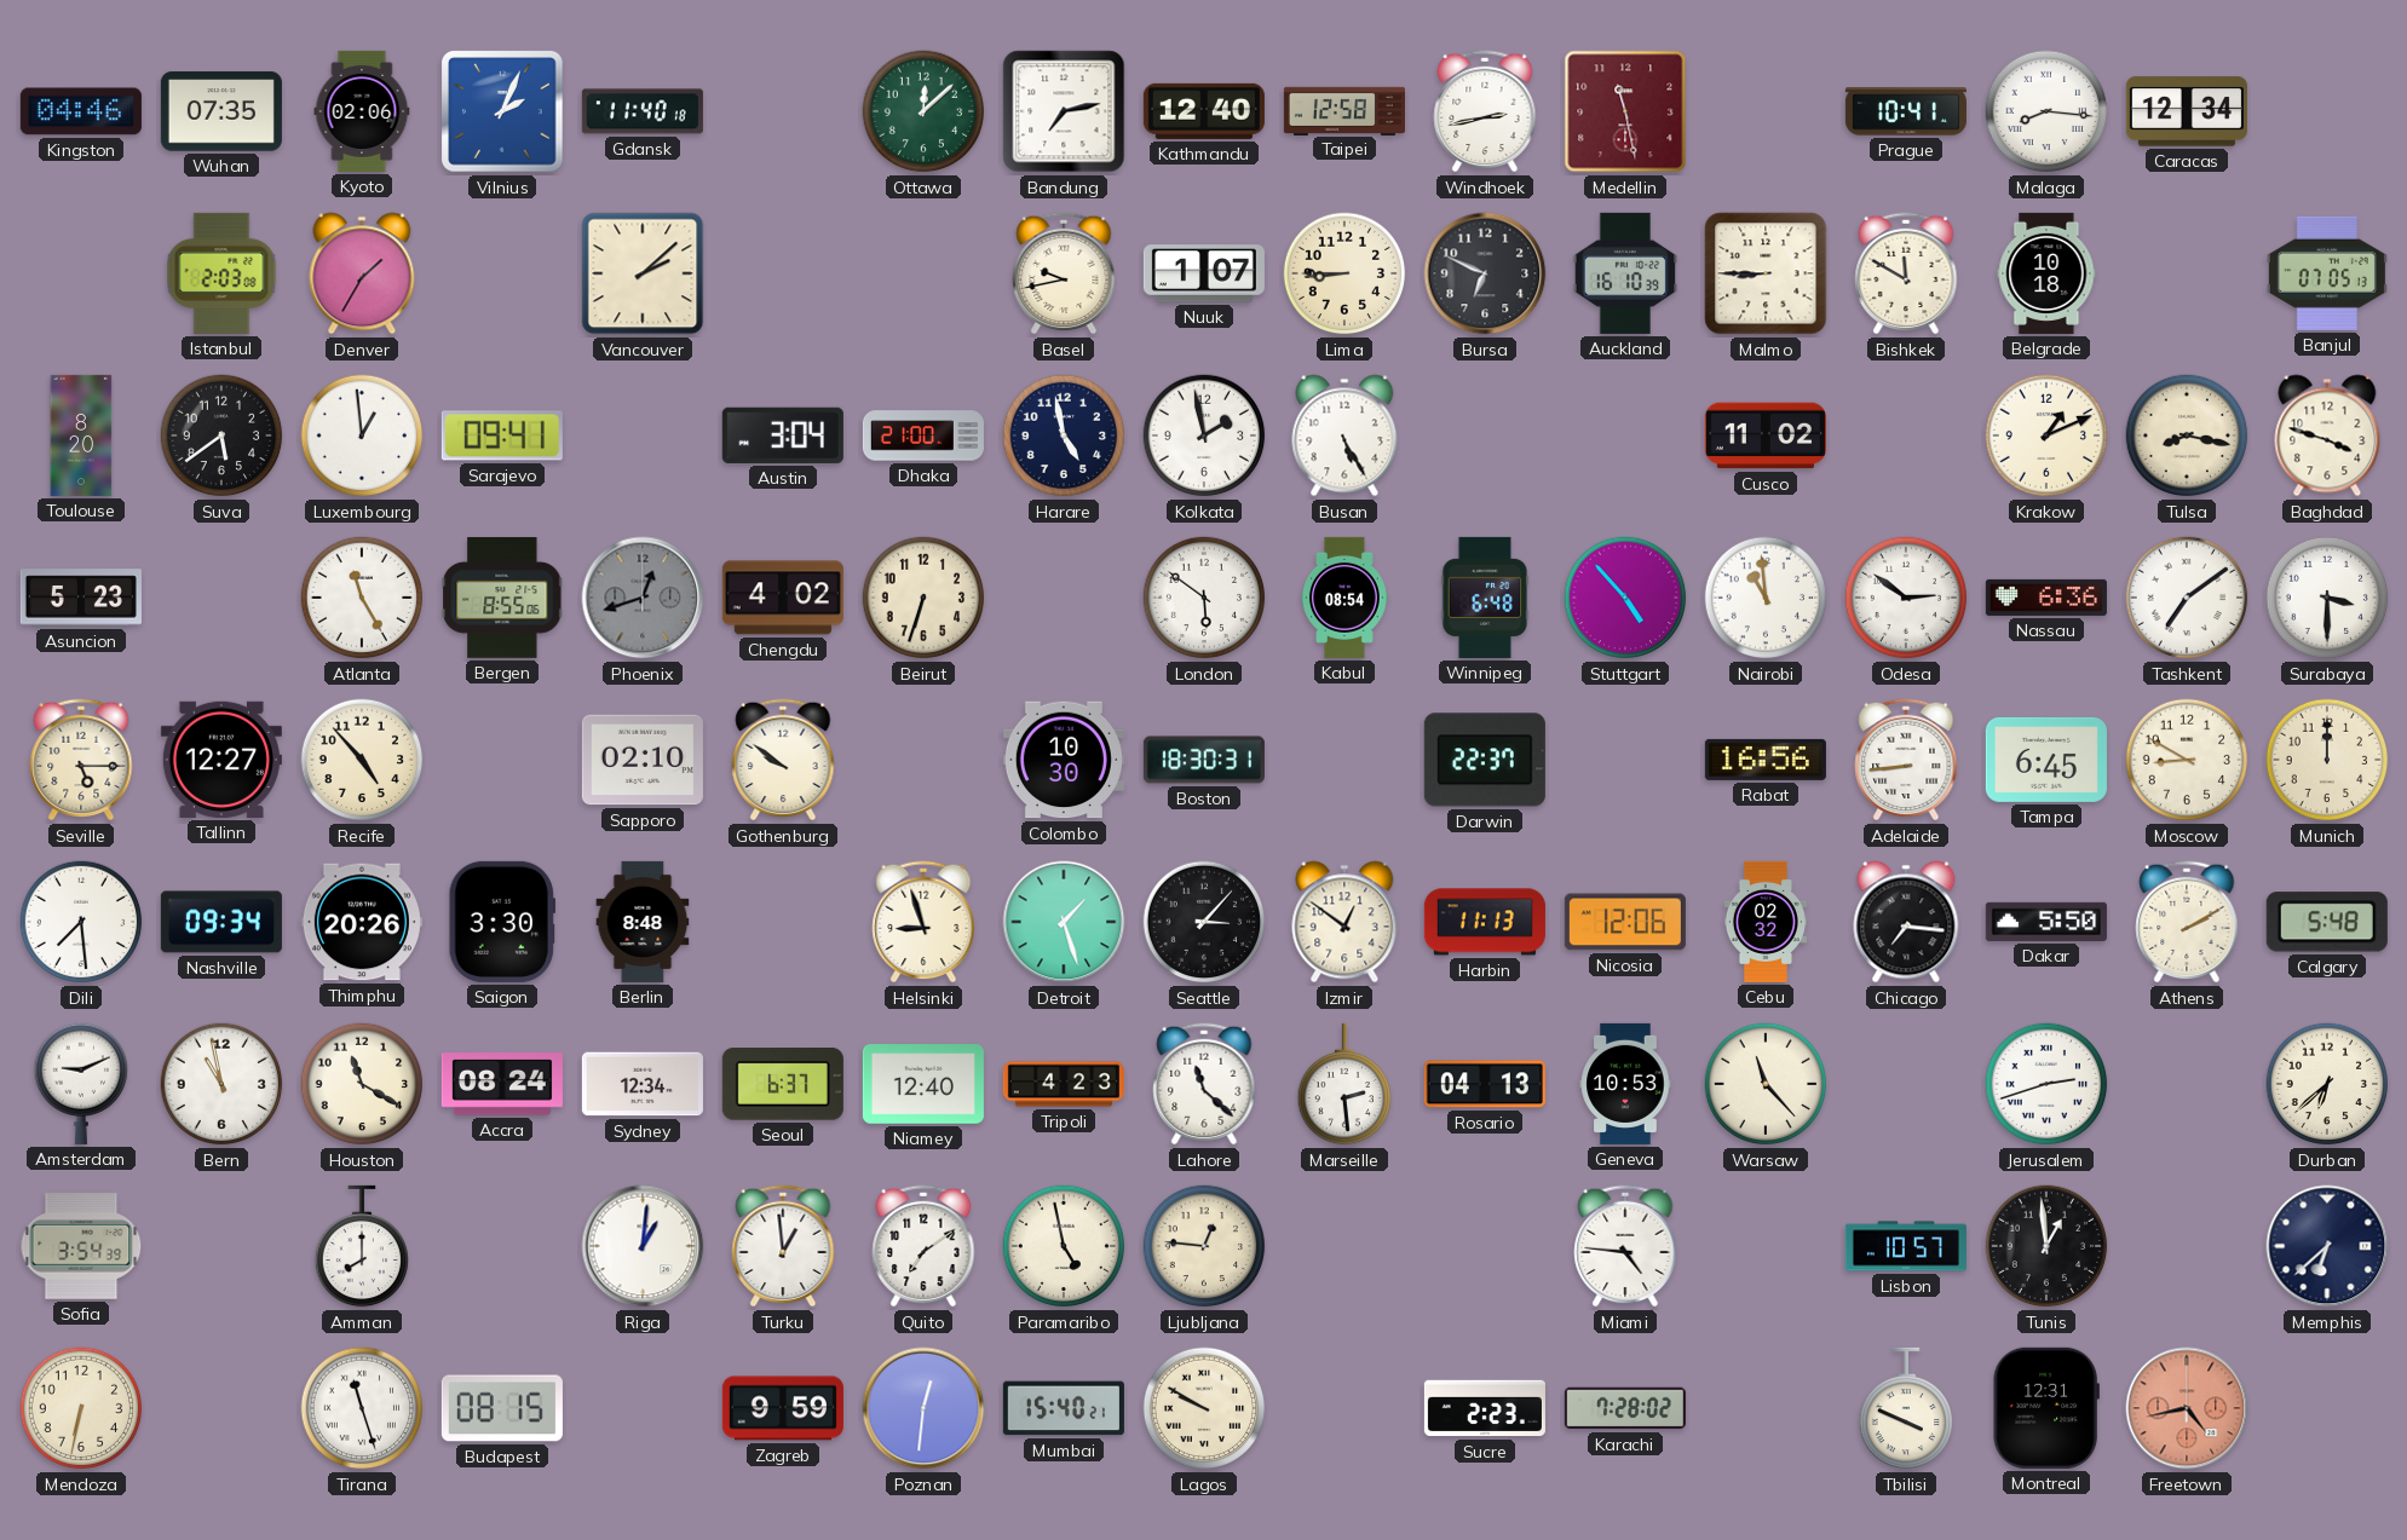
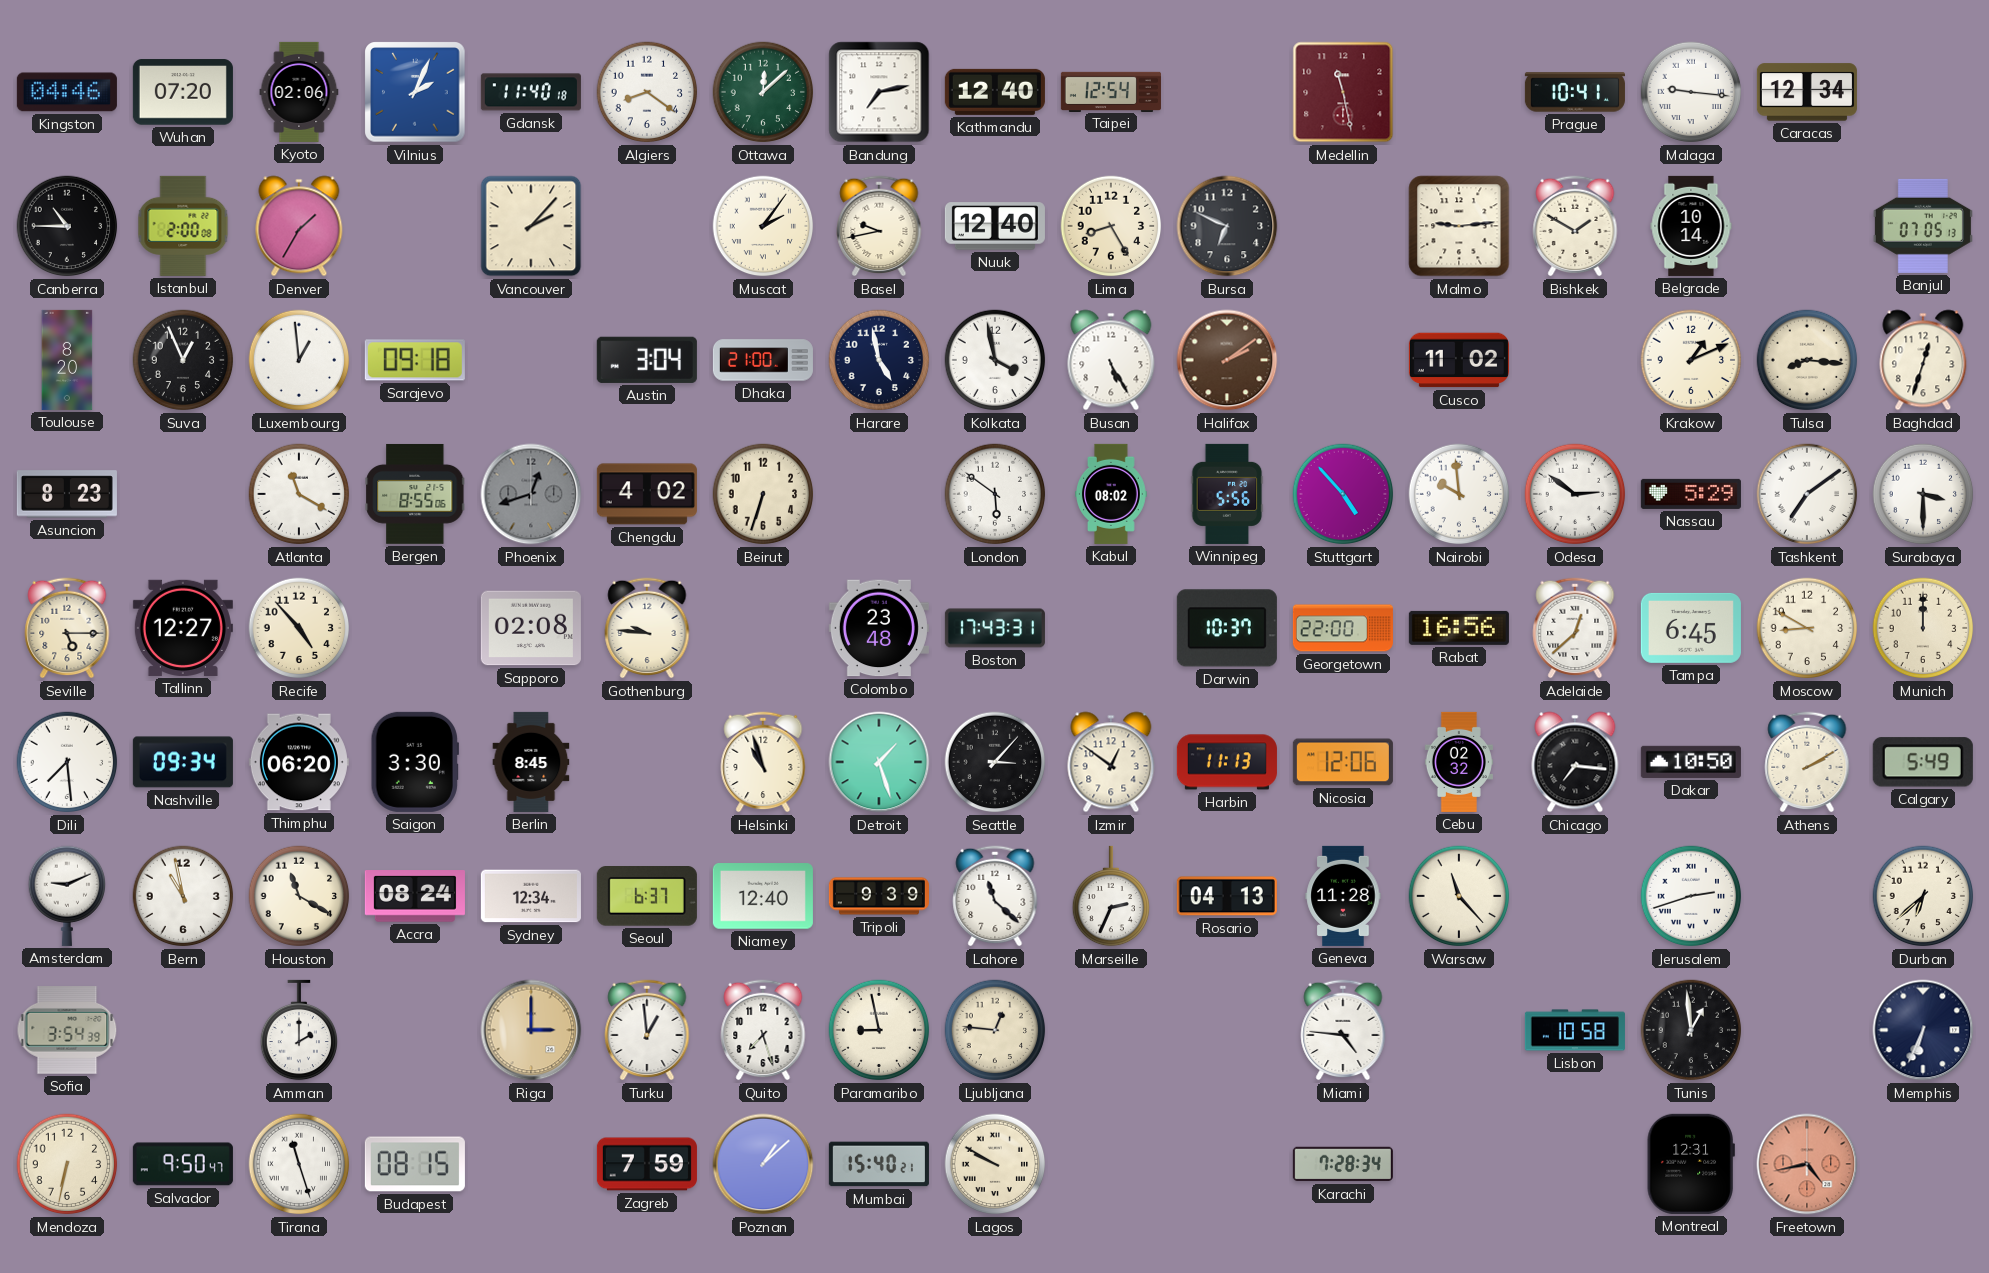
Wuhan: 07:35 -> 07:20 (183, 92)
Algiers: none -> 8:21 (647, 92)
Taipei: 12:58 -> 12:54 (1111, 91)
Windhoek: 2:43 -> none (1485, 111)
Malaga: 8:16 -> 9:16 (1691, 92)
Canberra: none -> 10:45 (67, 226)
Istanbul: 2:03 -> 2:00 (183, 226)
Vancouver: 2:08 -> 2:07 (531, 226)
Muscat: none -> 2:06 (763, 226)
Nuuk: 1:07 -> 12:40 (995, 226)
Lima: 8:45 -> 8:25 (1111, 226)
Auckland: 16:10 -> none (1625, 273)
Malmo: 8:45 -> 9:14 (1459, 226)
Bishkek: 11:50 -> 1:50 (1575, 226)
Belgrade: 10:18 -> 10:14 (1691, 226)
Suva: 5:39 -> 12:56 (183, 360)
Sarajevo: 09:41 -> 09:18 (415, 360)
Kolkata: 1:58 -> 3:58 (995, 360)
Halifax: none -> 2:09 (1227, 360)
Tulsa: 8:17 -> 8:16 (1807, 360)
Baghdad: 3:48 -> 12:33 (1923, 360)
Asuncion: 5:23 -> 8:23 (67, 494)
Atlanta: 11:25 -> 11:20 (299, 494)
Kabul: 08:54 -> 08:02 (1112, 494)
Winnipeg: 6:48 -> 5:56 (1227, 494)
Nairobi: 10:59 -> 9:59 (1459, 494)
Nassau: 6:36 -> 5:29 (1691, 494)
Sapporo: 02:10 -> 02:08 (531, 628)
Gothenburg: 9:51 -> 9:46 (647, 628)
Colombo: 10:30 -> 23:48 (879, 628)
Boston: 18:30 -> 17:43 (995, 628)
Darwin: 22:37 -> 10:37 (1227, 628)
Georgetown: none -> 22:00 (1343, 628)
Adelaide: 8:44 -> 12:38 (1575, 628)
Thimphu: 20:26 -> 06:20 (299, 762)
Berlin: 8:48 -> 8:45 (531, 762)
Helsinki: 8:57 -> 10:57 (763, 762)
Dakar: 5:50 -> 10:50 (1691, 762)
Calgary: 5:48 -> 5:49 (1923, 762)
Tripoli: 4:23 -> 9:39 (879, 896)
Marseille: 2:29 -> 2:34 (1110, 896)
Geneva: 10:53 -> 11:28 (1343, 896)
Amman: 8:00 -> 2:00 (298, 1030)
Riga: 1:01 -> 3:00 (531, 1030)
Riga dial: white -> champagne (531, 1030)
Quito: 7:09 -> 7:27 (763, 1030)
Paramaribo: 4:58 -> 8:58 (879, 1030)
Lisbon: 10:57 -> 10:58 (1575, 1030)
Memphis: 6:38 -> 6:34 (1923, 1030)
Salvador: none -> 9:50 (183, 1164)
Zagreb: 9:59 -> 7:59 (647, 1164)
Poznan: 12:31 -> 1:08 (763, 1164)
Sucre: 2:23 -> none (1485, 1408)
Karachi: 7:28:02 -> 7:28:34 (1343, 1164)
Tbilisi: 3:49 -> none (1905, 1408)
